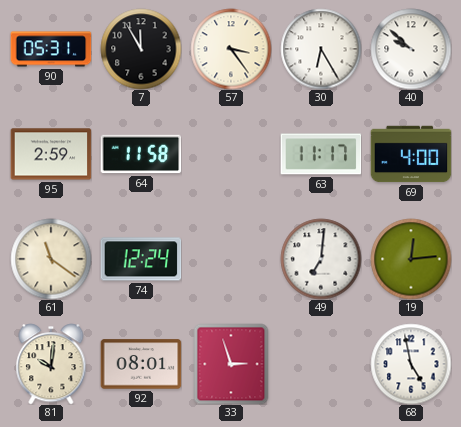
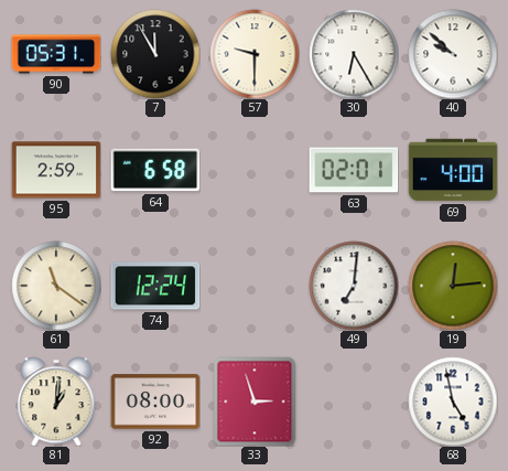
57: 3:24 -> 9:30 (255, 54)
64: 11:58 -> 6:58 (155, 170)
63: 11:17 -> 02:01 (354, 170)
81: 10:01 -> 1:01 (56, 402)
92: 08:01 -> 08:00 (155, 402)
